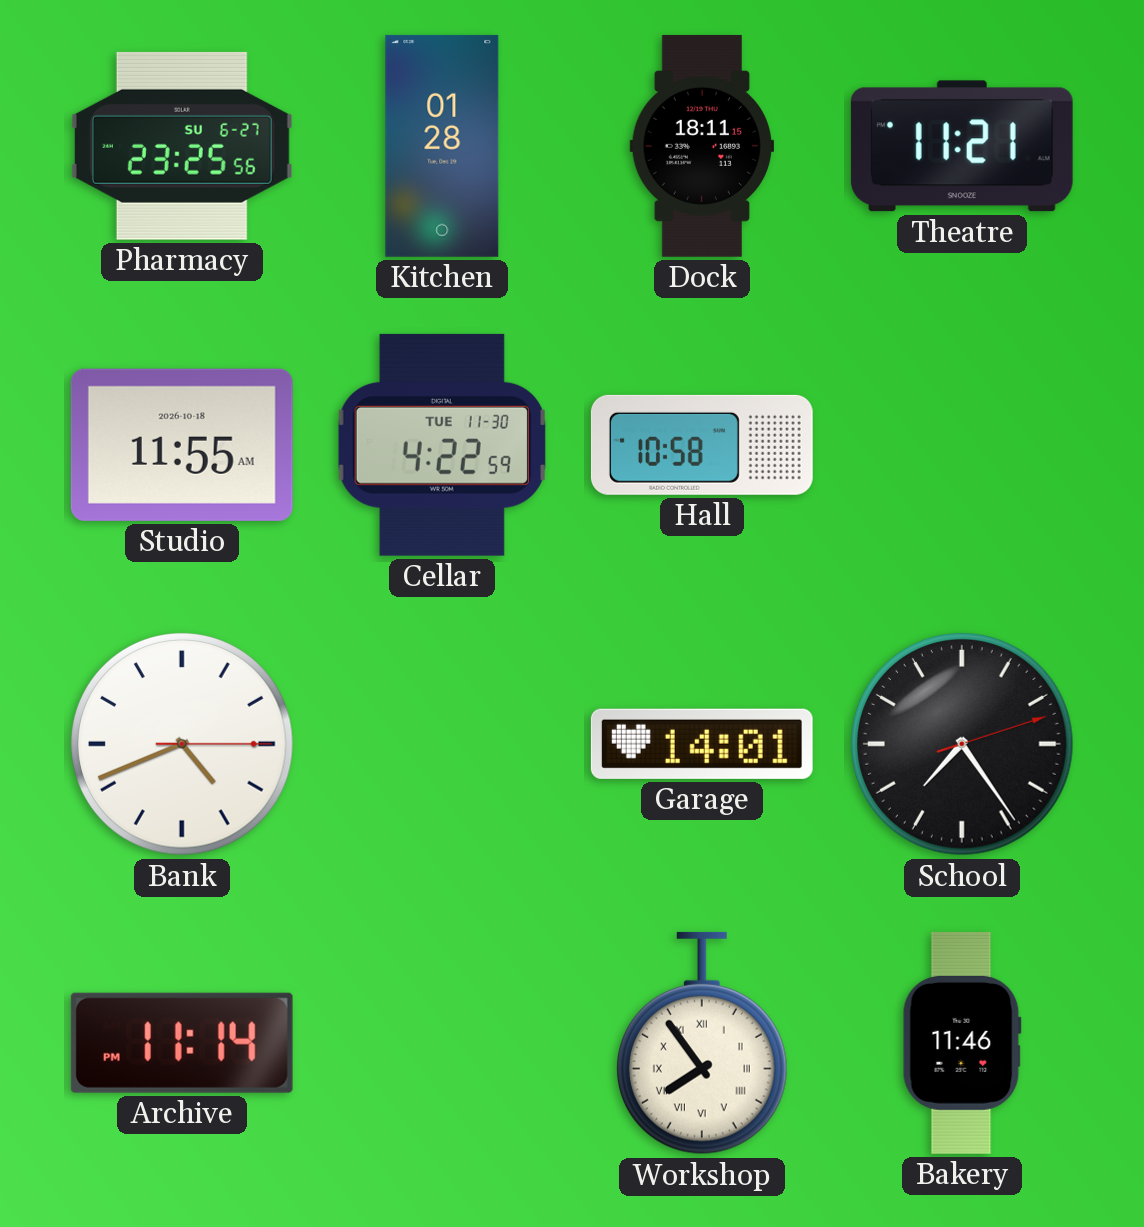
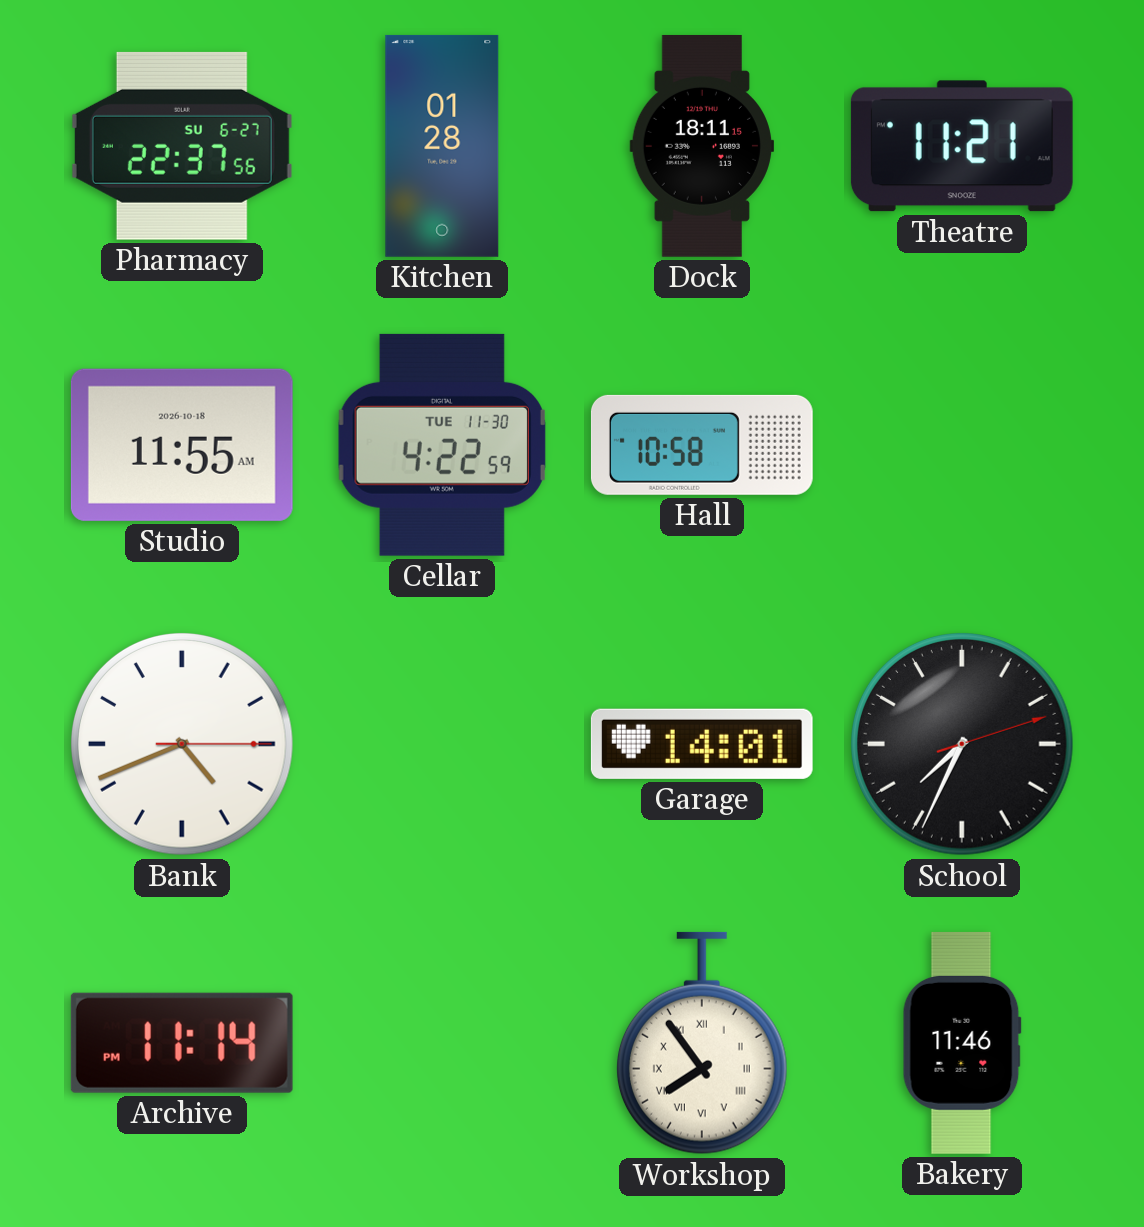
Pharmacy: 23:25 -> 22:37 (182, 146)
School: 7:24 -> 7:34 (963, 745)
